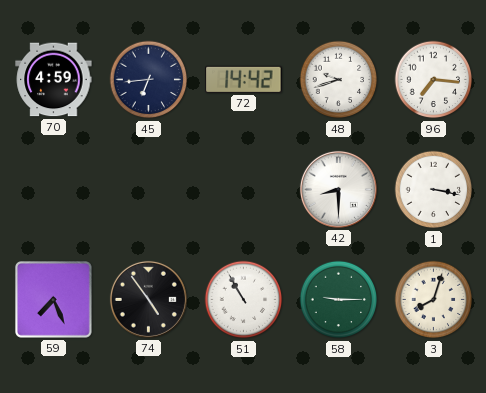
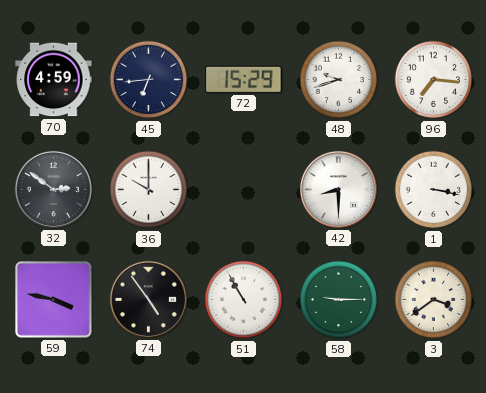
72: 14:42 -> 15:29 (244, 79)
32: none -> 2:51 (53, 189)
36: none -> 10:00 (149, 190)
59: 7:26 -> 3:47 (54, 300)
3: 8:03 -> 3:39 (434, 300)
